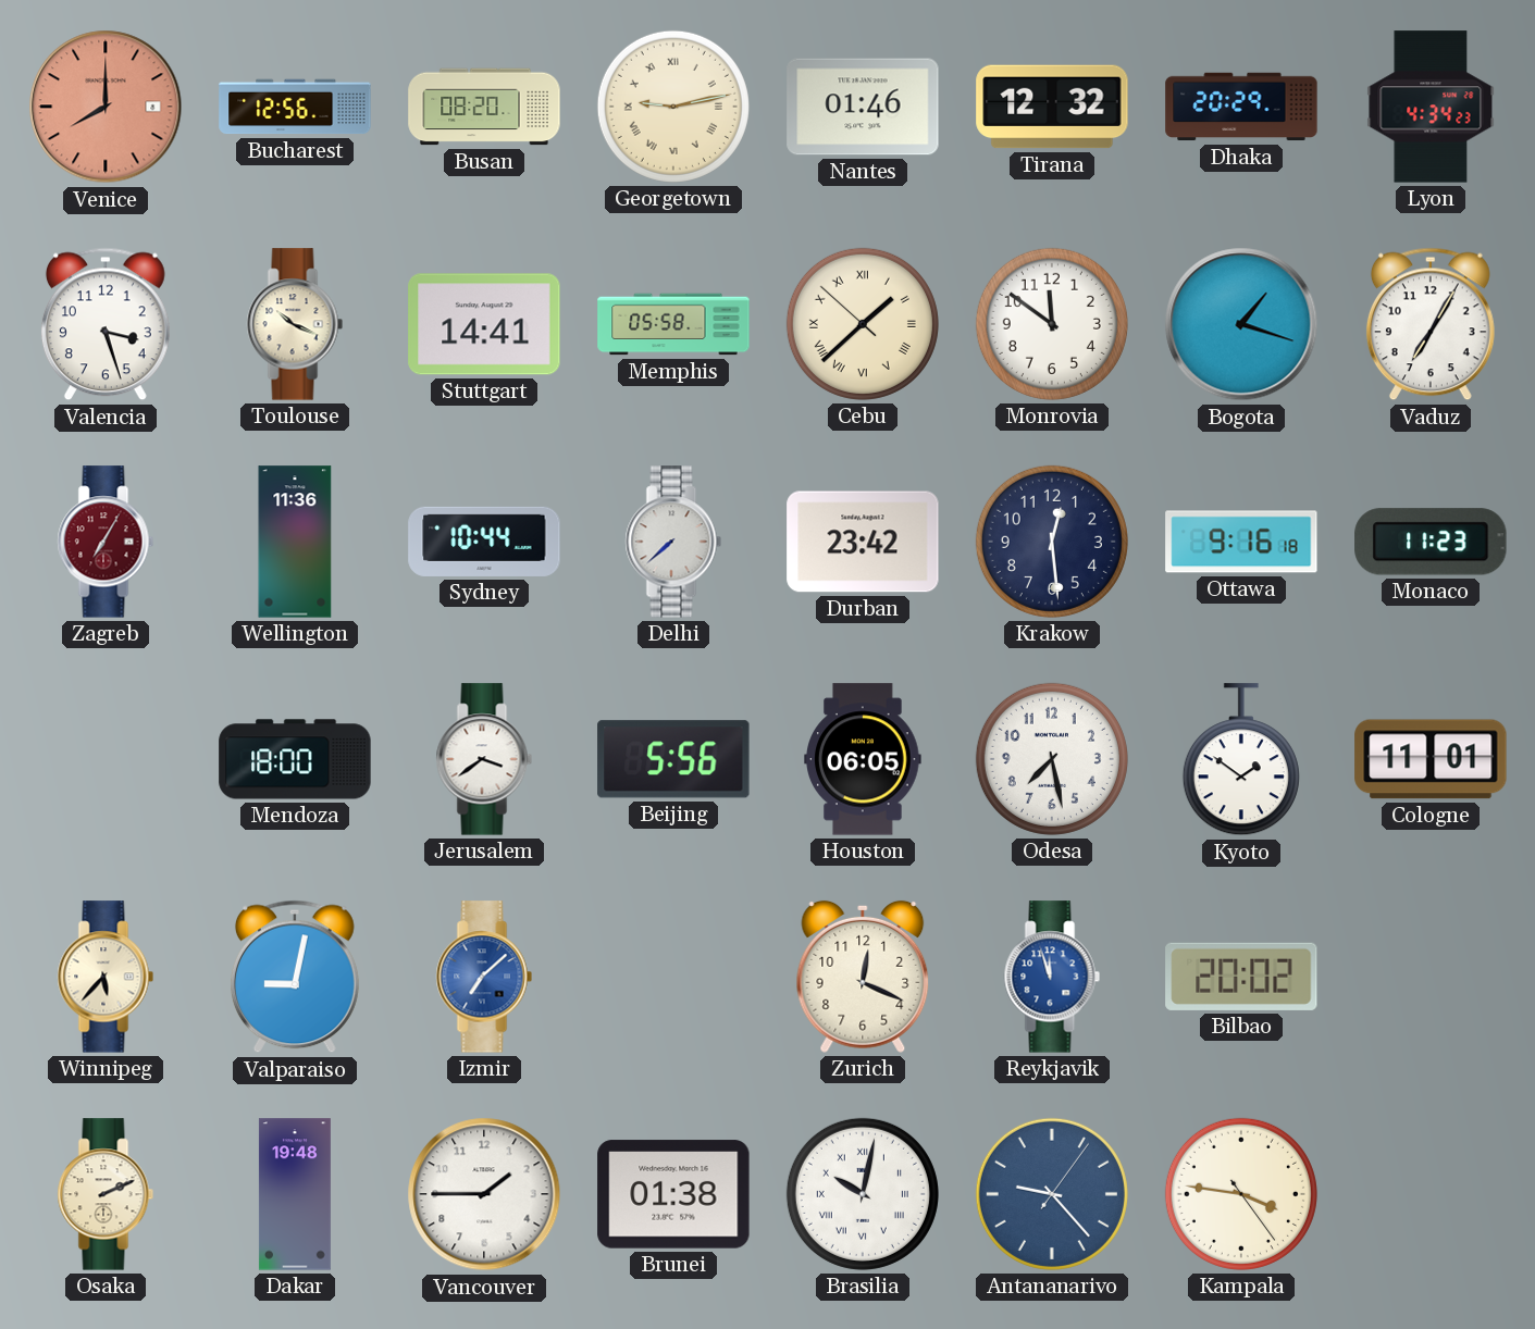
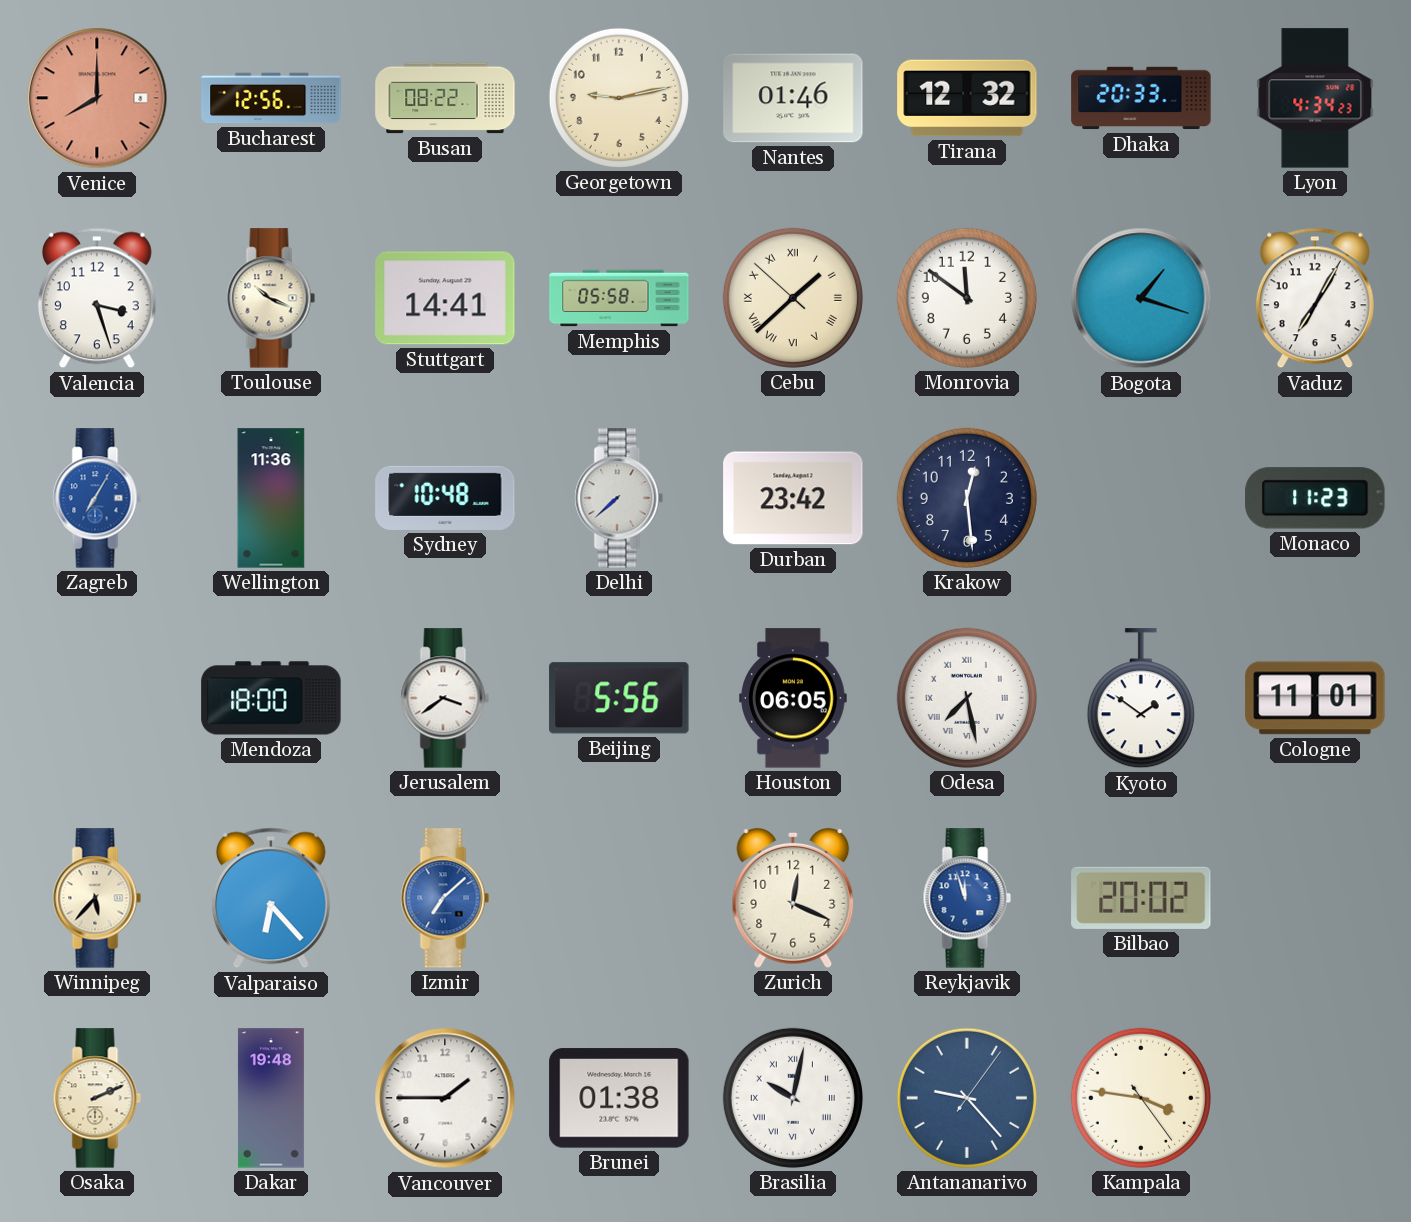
Busan: 08:20 -> 08:22 (445, 98)
Georgetown numerals: Roman -> Arabic (619, 98)
Dhaka: 20:29 -> 20:33 (1141, 98)
Zagreb dial: burgundy -> blue (97, 498)
Sydney: 10:44 -> 10:48 (445, 498)
Ottawa: 9:16 -> none (1241, 542)
Odesa numerals: Arabic -> Roman (967, 698)
Valparaiso: 9:02 -> 6:23 (271, 898)
